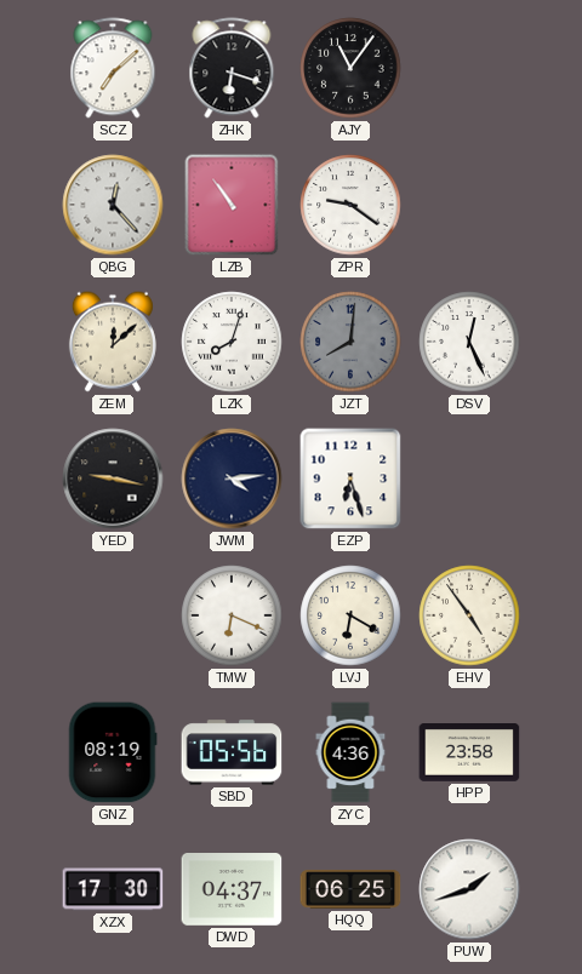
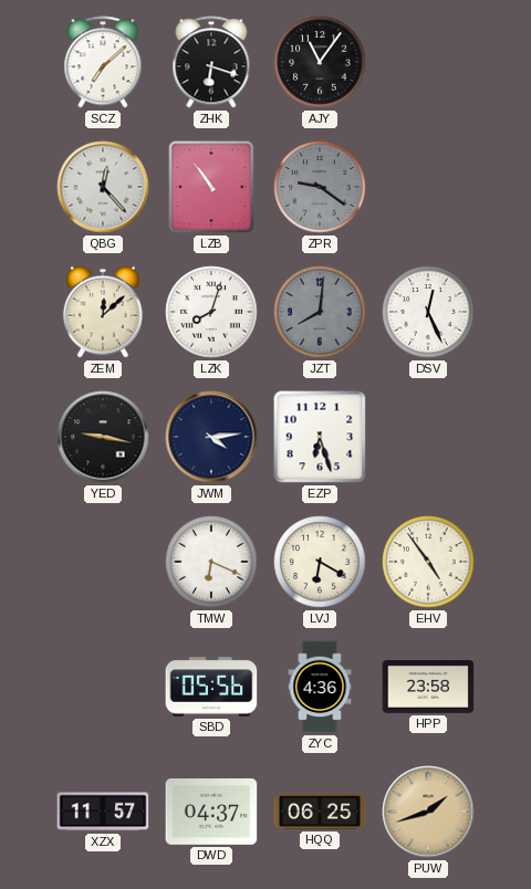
ZPR dial: white -> grey (320, 187)
GNZ: 08:19 -> none (113, 752)
XZX: 17:30 -> 11:57 (103, 812)
PUW dial: white -> champagne (428, 812)
